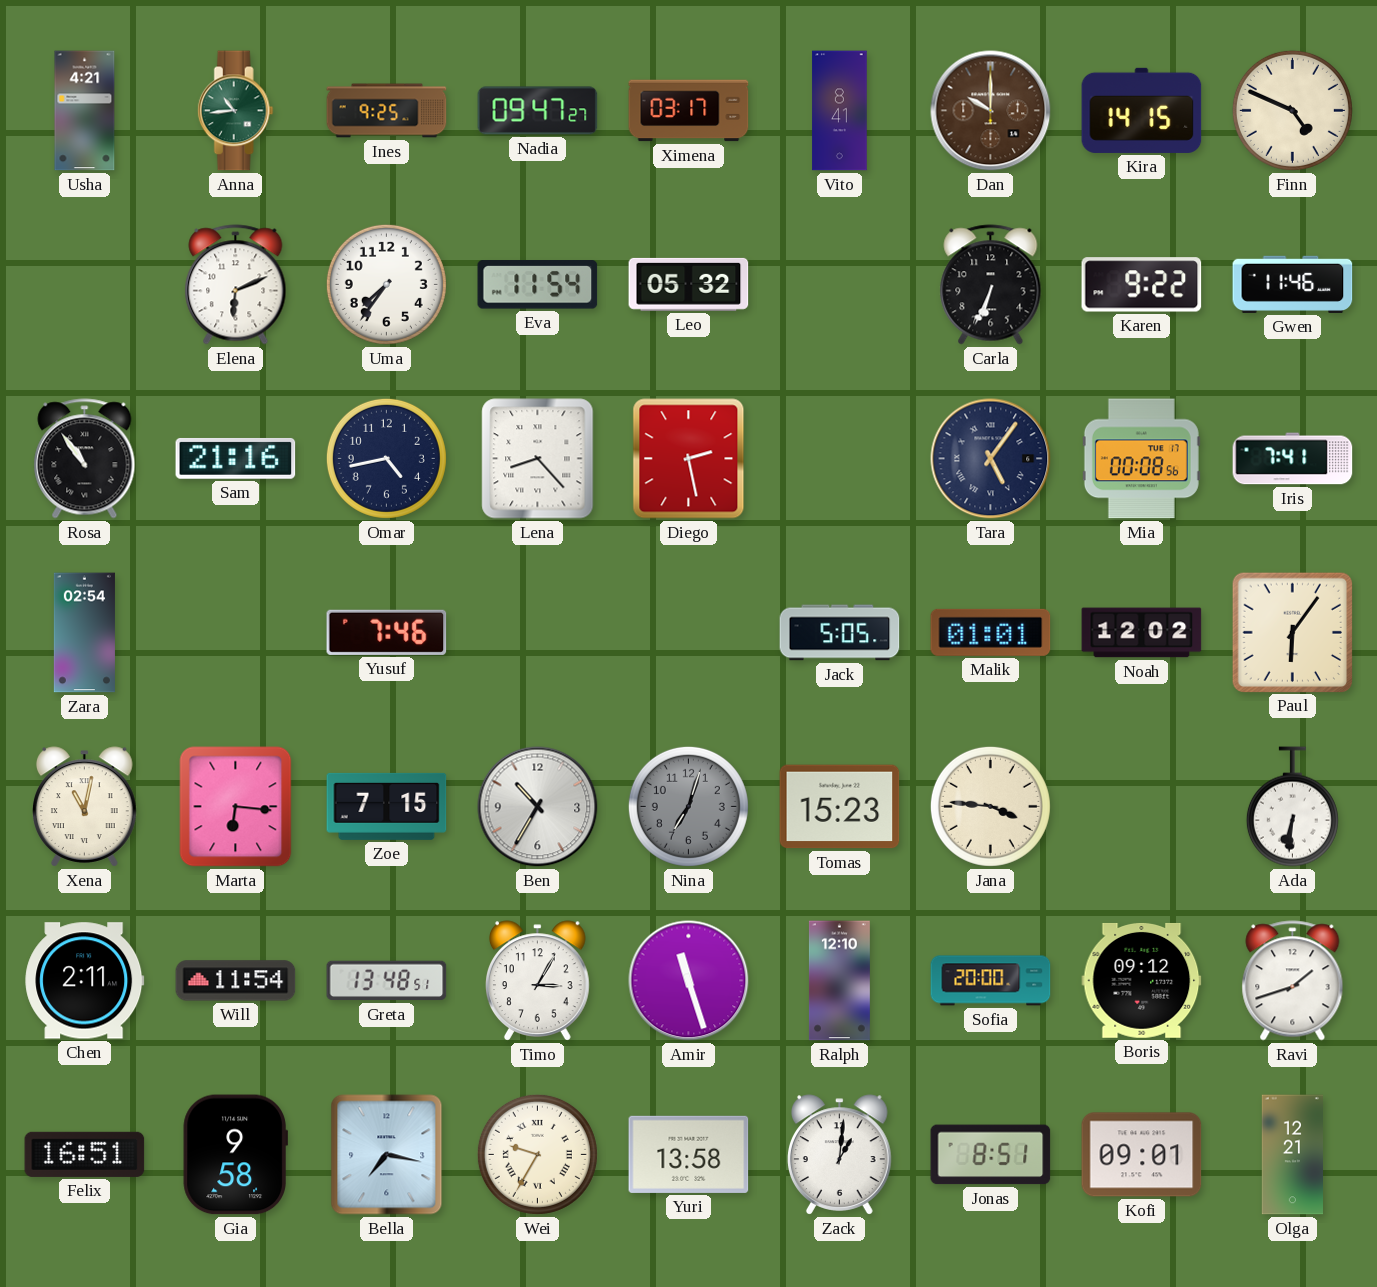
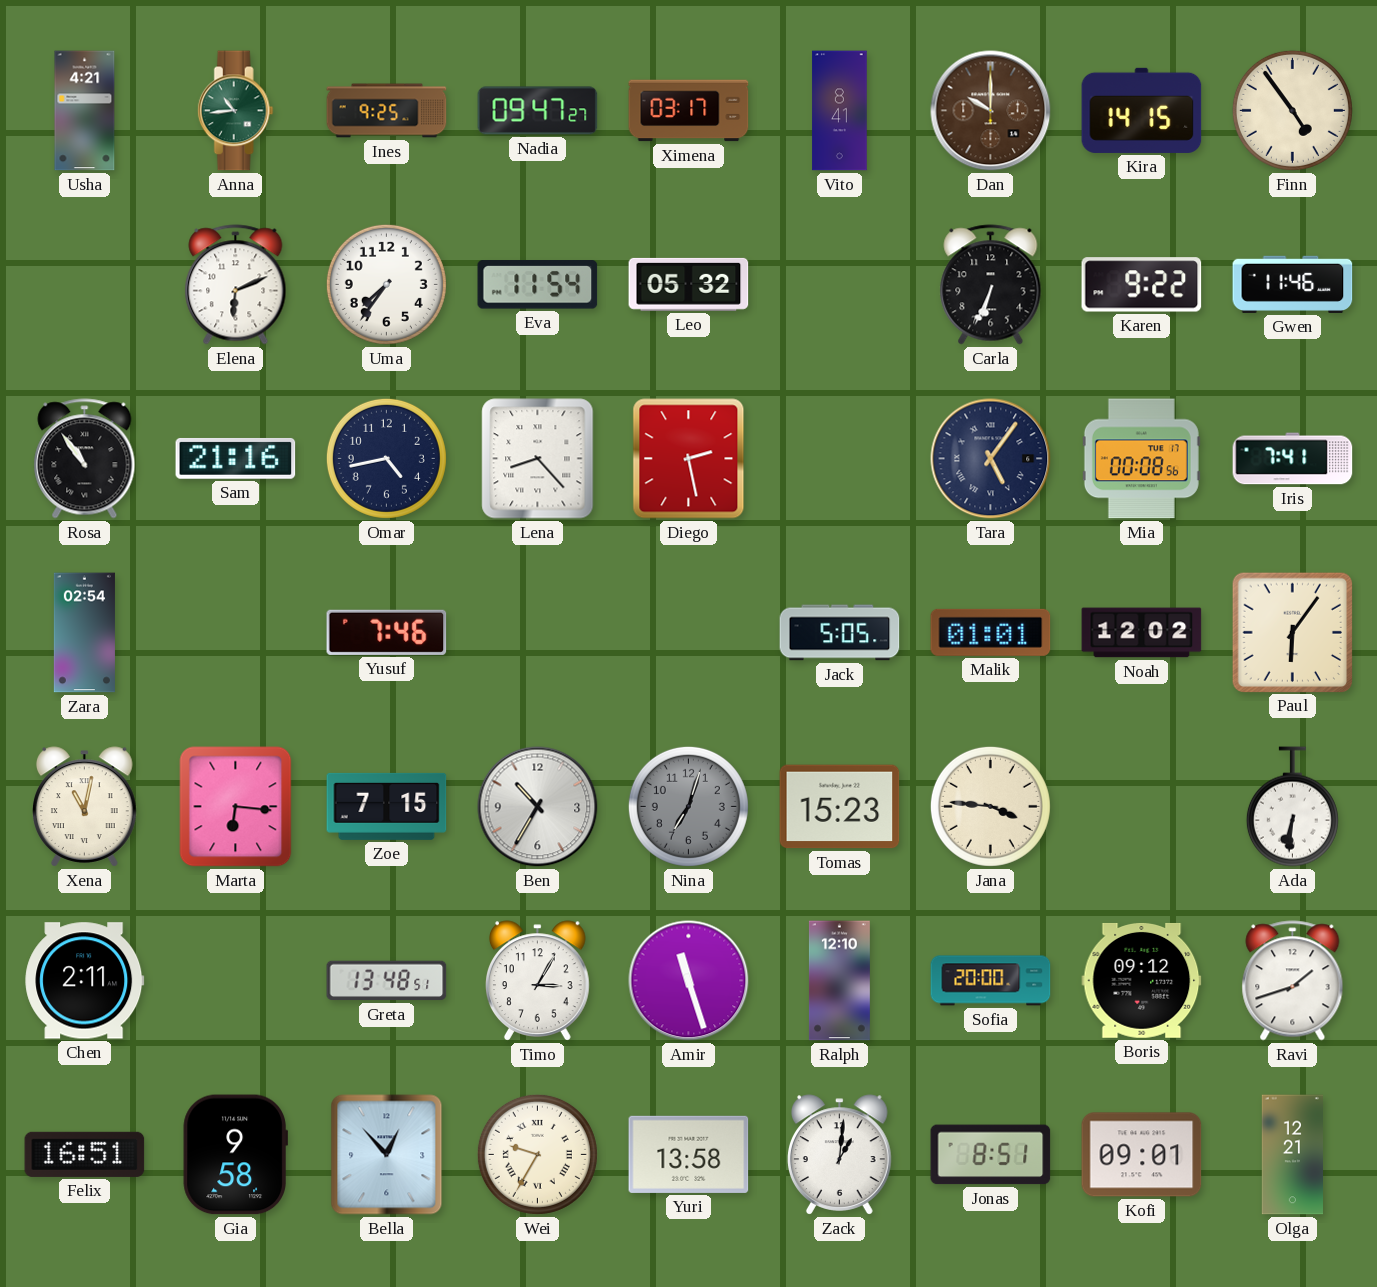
Finn: 4:49 -> 4:54 (1292, 110)
Will: 11:54 -> none (236, 981)
Bella: 7:17 -> 12:53 (387, 1155)
